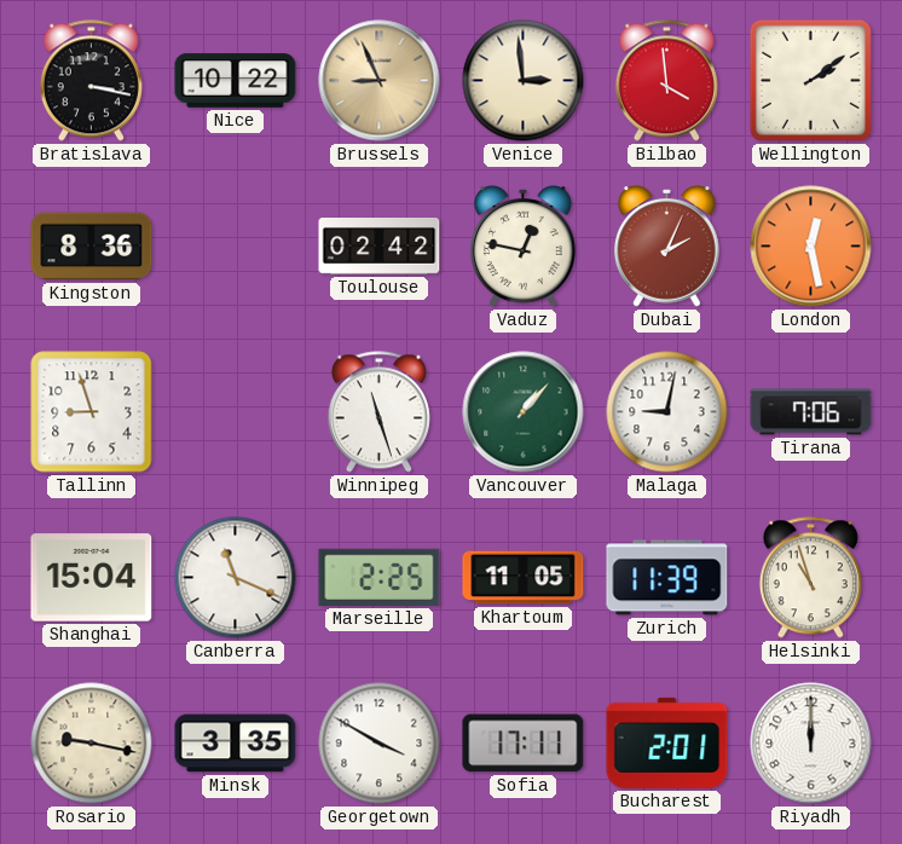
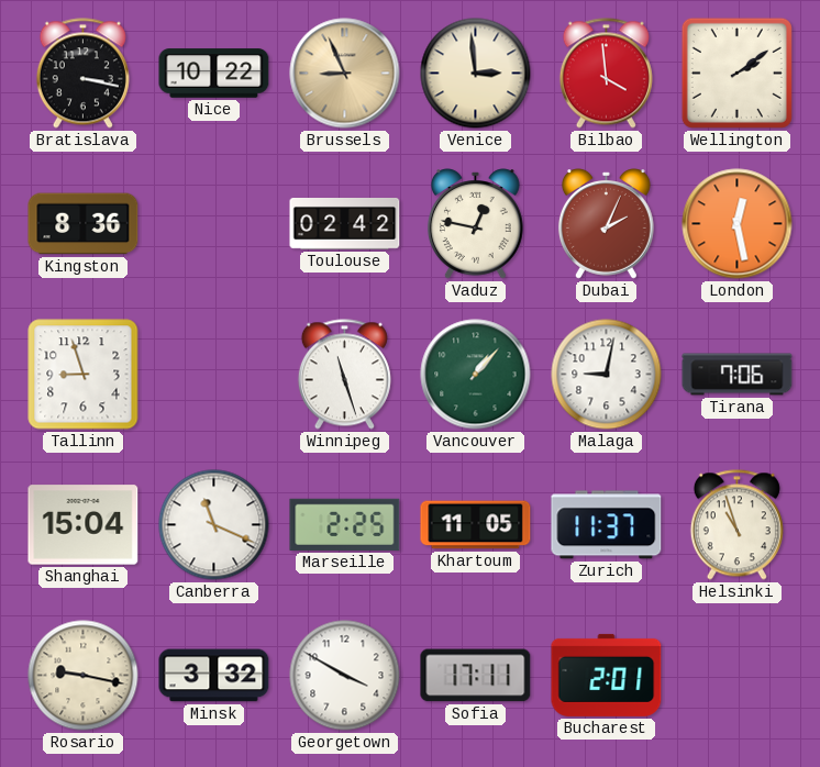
Zurich: 11:39 -> 11:37 (607, 525)
Minsk: 3:35 -> 3:32 (214, 676)
Riyadh: 12:00 -> none (811, 744)
